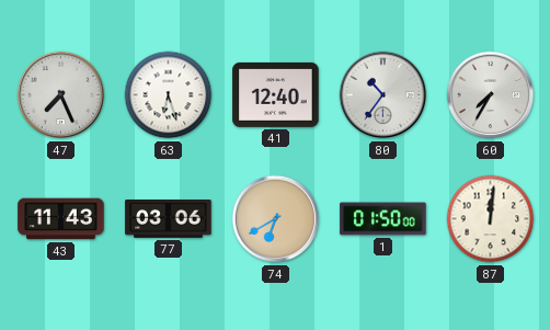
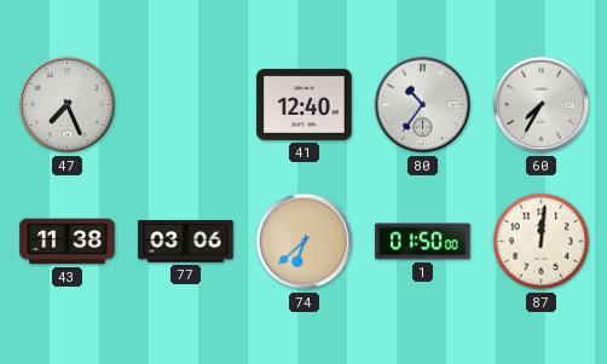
63: 6:27 -> none (169, 95)
43: 11:43 -> 11:38 (68, 242)
74: 6:40 -> 6:38 (305, 242)
